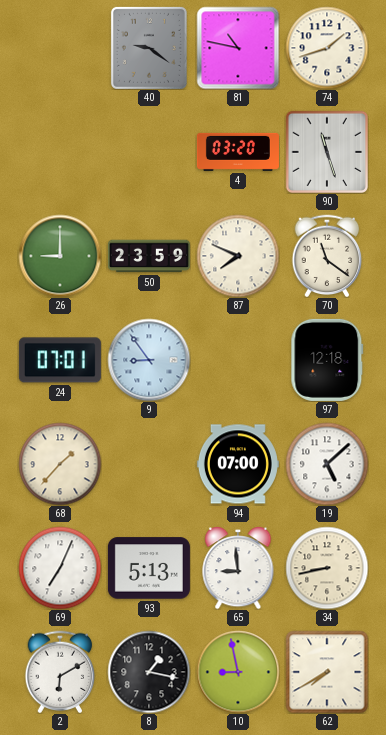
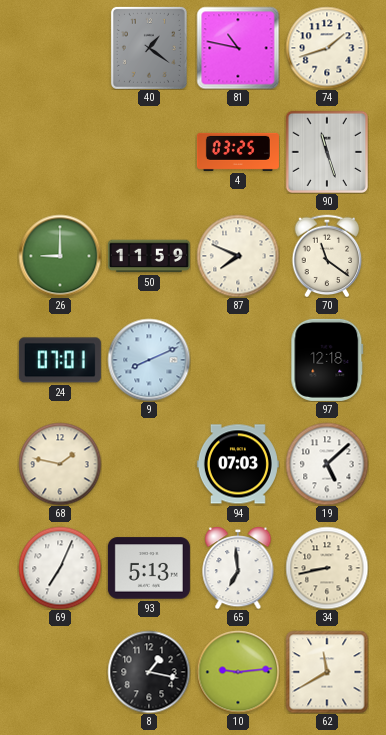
40: 9:21 -> 1:21 (149, 48)
4: 03:20 -> 03:25 (238, 152)
50: 23:59 -> 11:59 (149, 256)
9: 8:54 -> 8:11 (149, 360)
68: 1:37 -> 1:47 (60, 464)
94: 07:00 -> 07:03 (238, 464)
65: 8:59 -> 6:59 (238, 568)
2: 6:10 -> none (60, 672)
10: 8:58 -> 9:14 (238, 672)
62: 7:40 -> 11:40 (327, 672)
